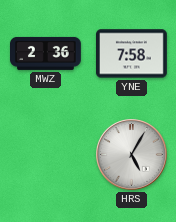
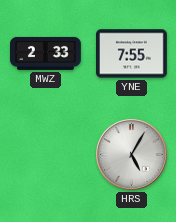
MWZ: 2:36 -> 2:33 (46, 53)
YNE: 7:58 -> 7:55 (132, 54)
